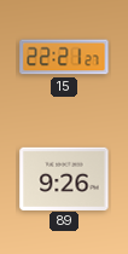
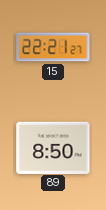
89: 9:26 -> 8:50 (53, 147)
